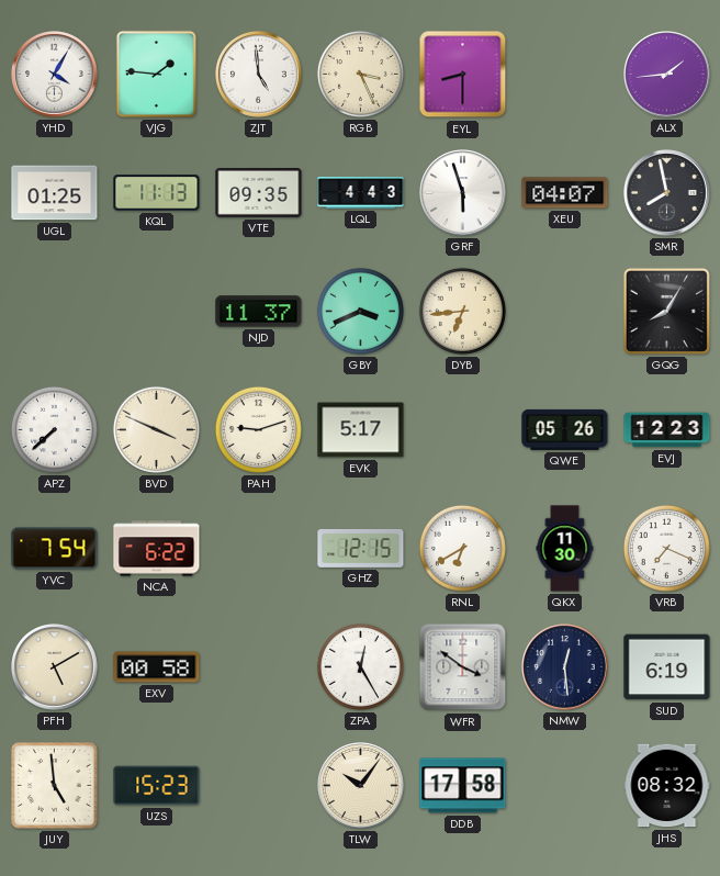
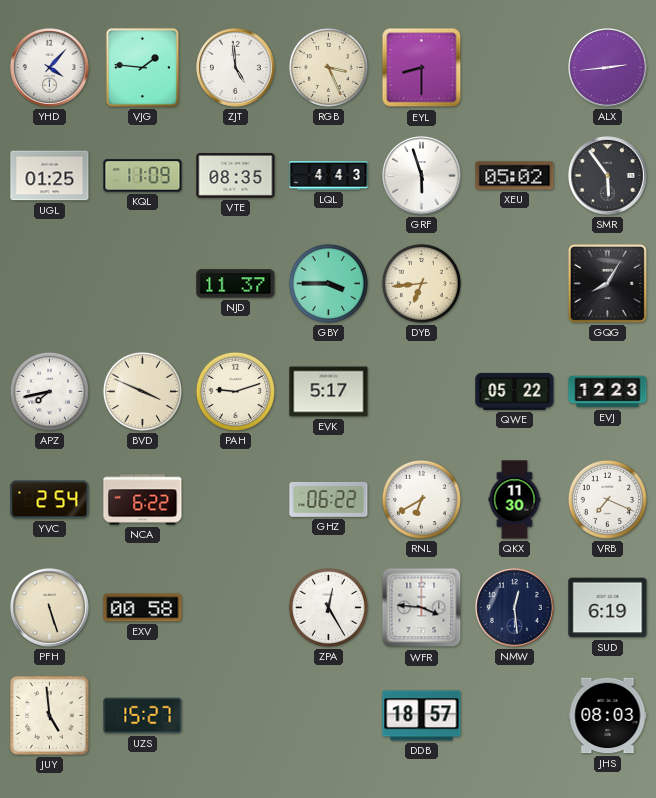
YHD: 4:05 -> 4:07 (50, 68)
ALX: 1:44 -> 2:44 (608, 68)
KQL: 11:13 -> 11:09 (143, 176)
VTE: 09:35 -> 08:35 (236, 176)
XEU: 04:07 -> 05:02 (515, 176)
SMR: 7:58 -> 5:54 (608, 176)
GBY: 3:41 -> 3:45 (328, 283)
APZ: 7:38 -> 7:43 (49, 391)
QWE: 05:26 -> 05:22 (515, 391)
YVC: 7:54 -> 2:54 (50, 500)
GHZ: 12:15 -> 06:22 (329, 499)
PFH: 5:10 -> 5:27 (50, 608)
WFR: 3:51 -> 3:46 (422, 608)
UZS: 15:23 -> 15:27 (143, 716)
TLW: 10:06 -> none (361, 786)
DDB: 17:58 -> 18:57 (422, 716)
JHS: 08:32 -> 08:03 (608, 716)
